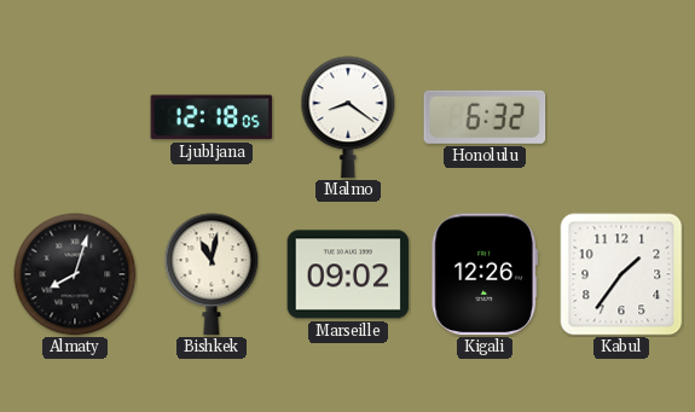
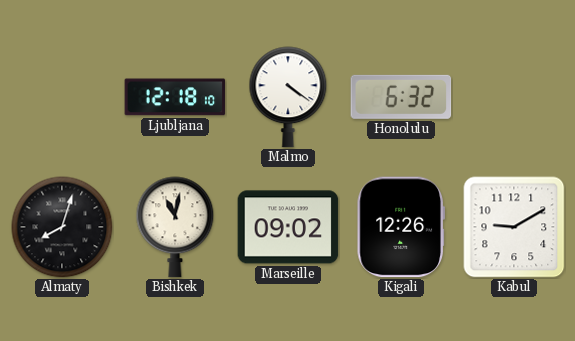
Ljubljana: 12:18:05 -> 12:18:10 (175, 97)
Malmo: 8:21 -> 4:21 (288, 97)
Kabul: 1:36 -> 9:10 (514, 227)
